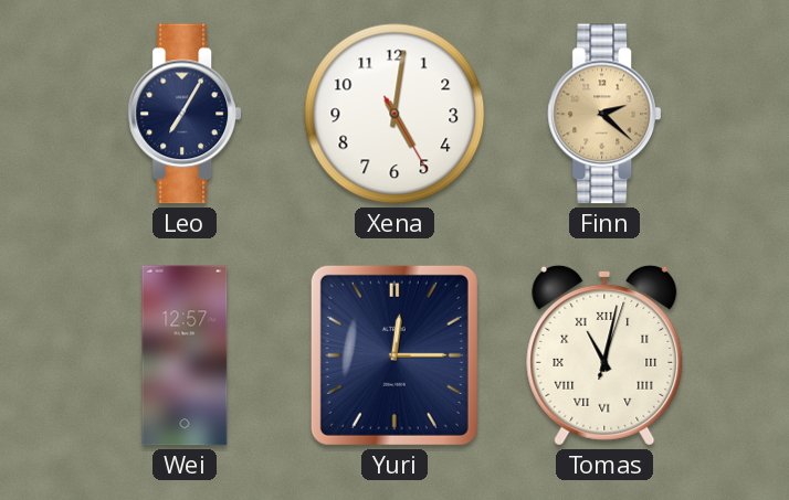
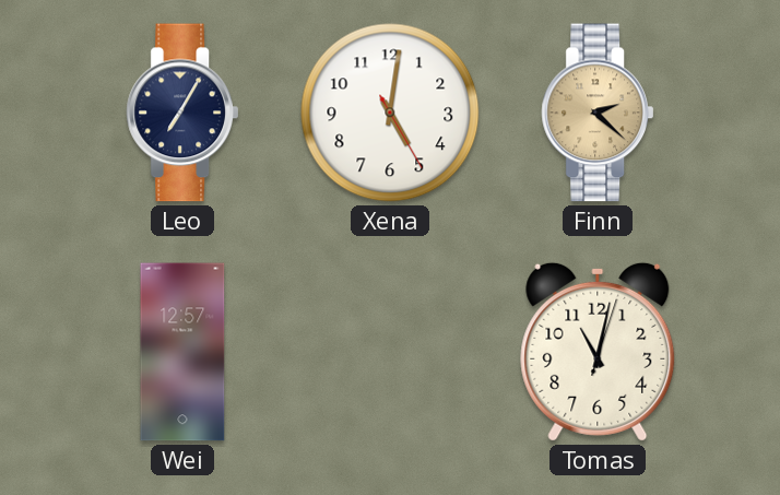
Yuri: 12:15 -> none (394, 355)
Tomas numerals: Roman -> Arabic (598, 352)
